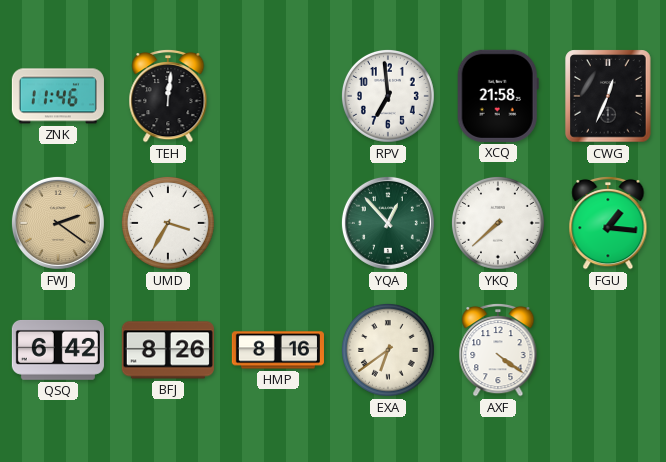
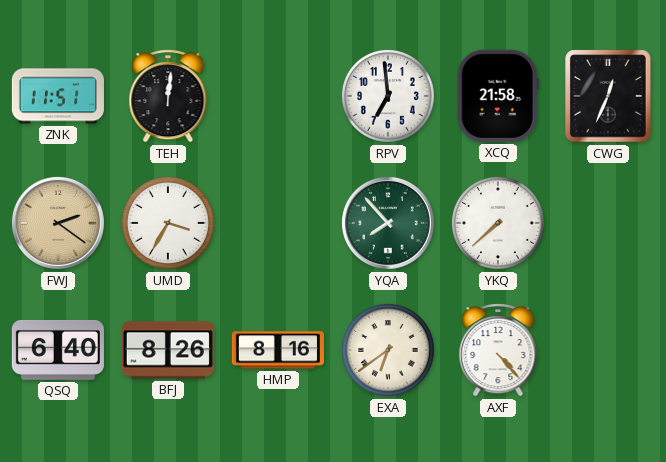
ZNK: 11:46 -> 11:51 (58, 96)
YQA: 12:53 -> 7:53 (388, 223)
FGU: 1:16 -> none (608, 223)
QSQ: 6:42 -> 6:40 (58, 350)
AXF: 4:21 -> 4:23 (498, 350)
